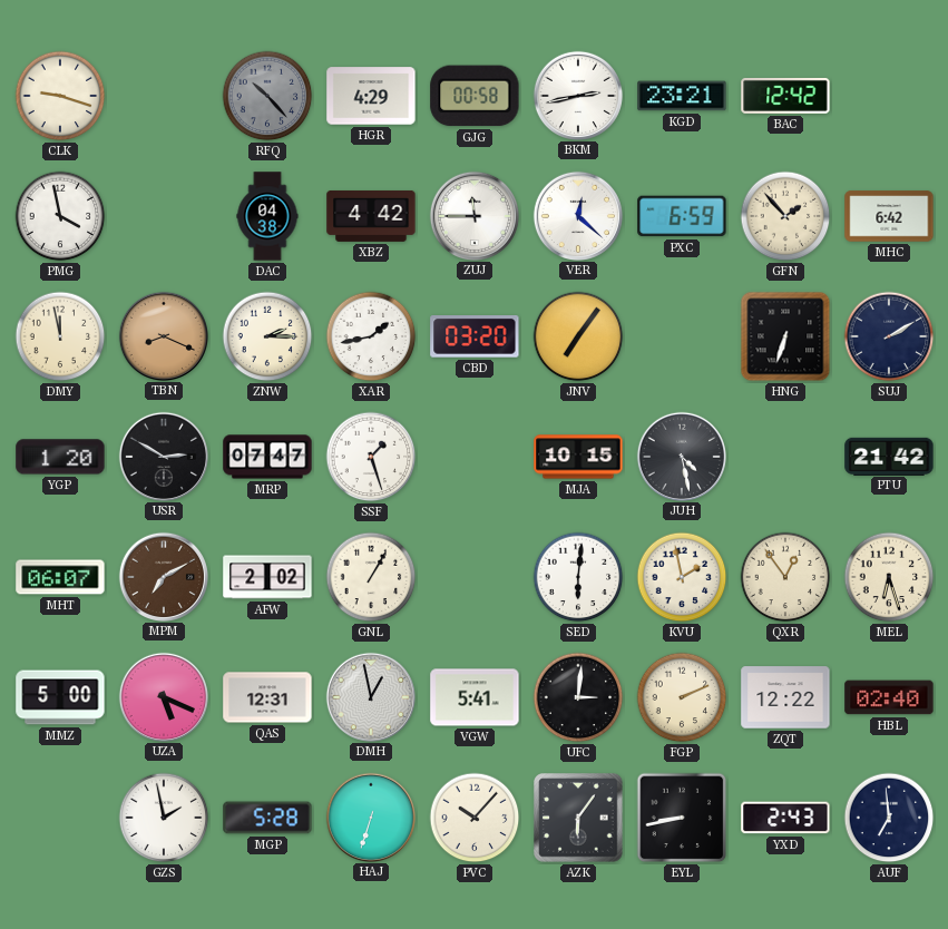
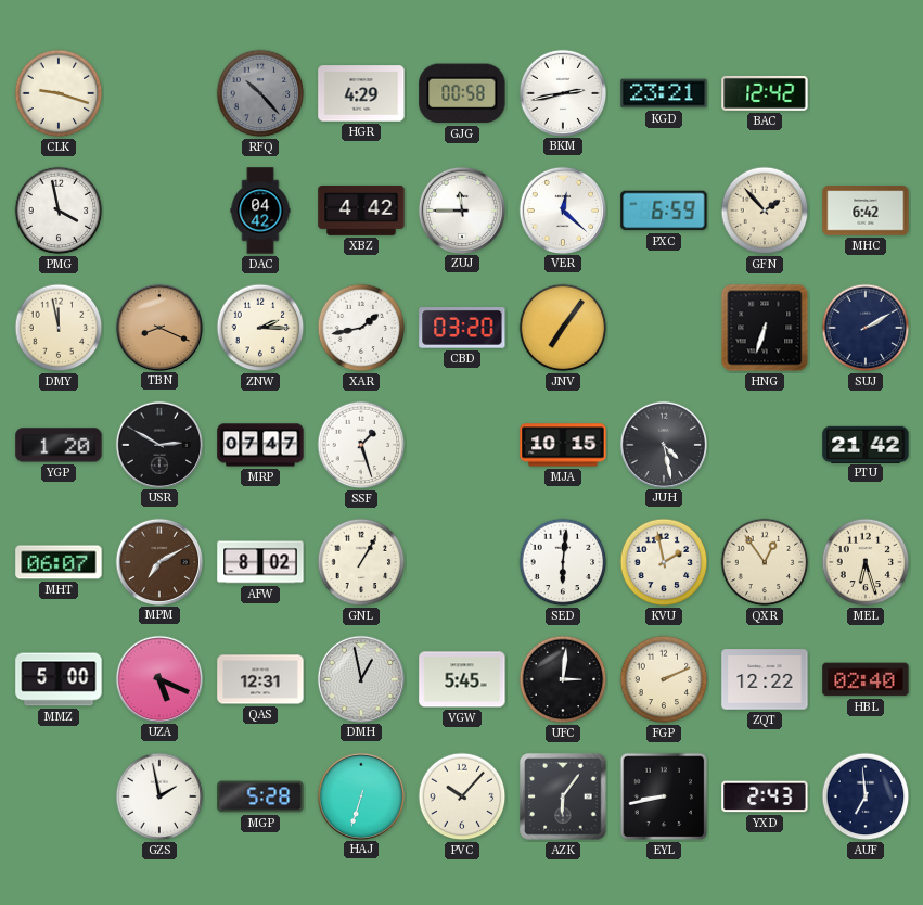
DAC: 04:38 -> 04:42 (260, 211)
AFW: 2:02 -> 8:02 (260, 562)
VGW: 5:41 -> 5:45 (462, 679)
